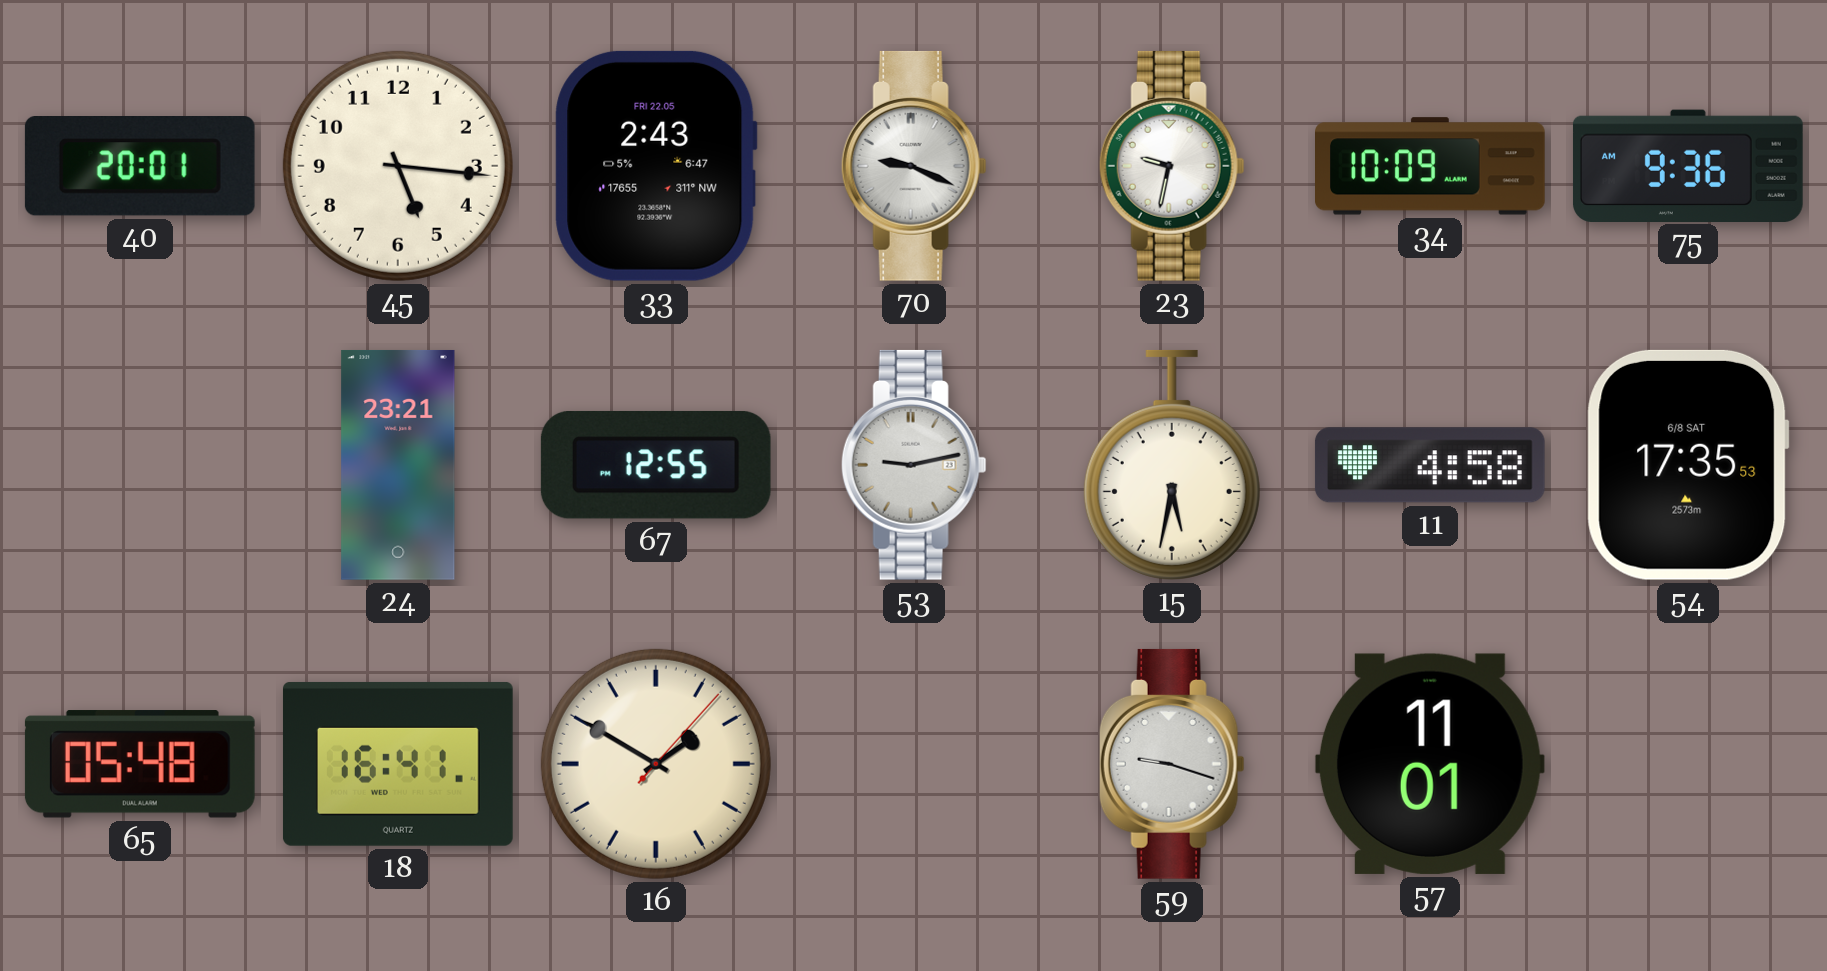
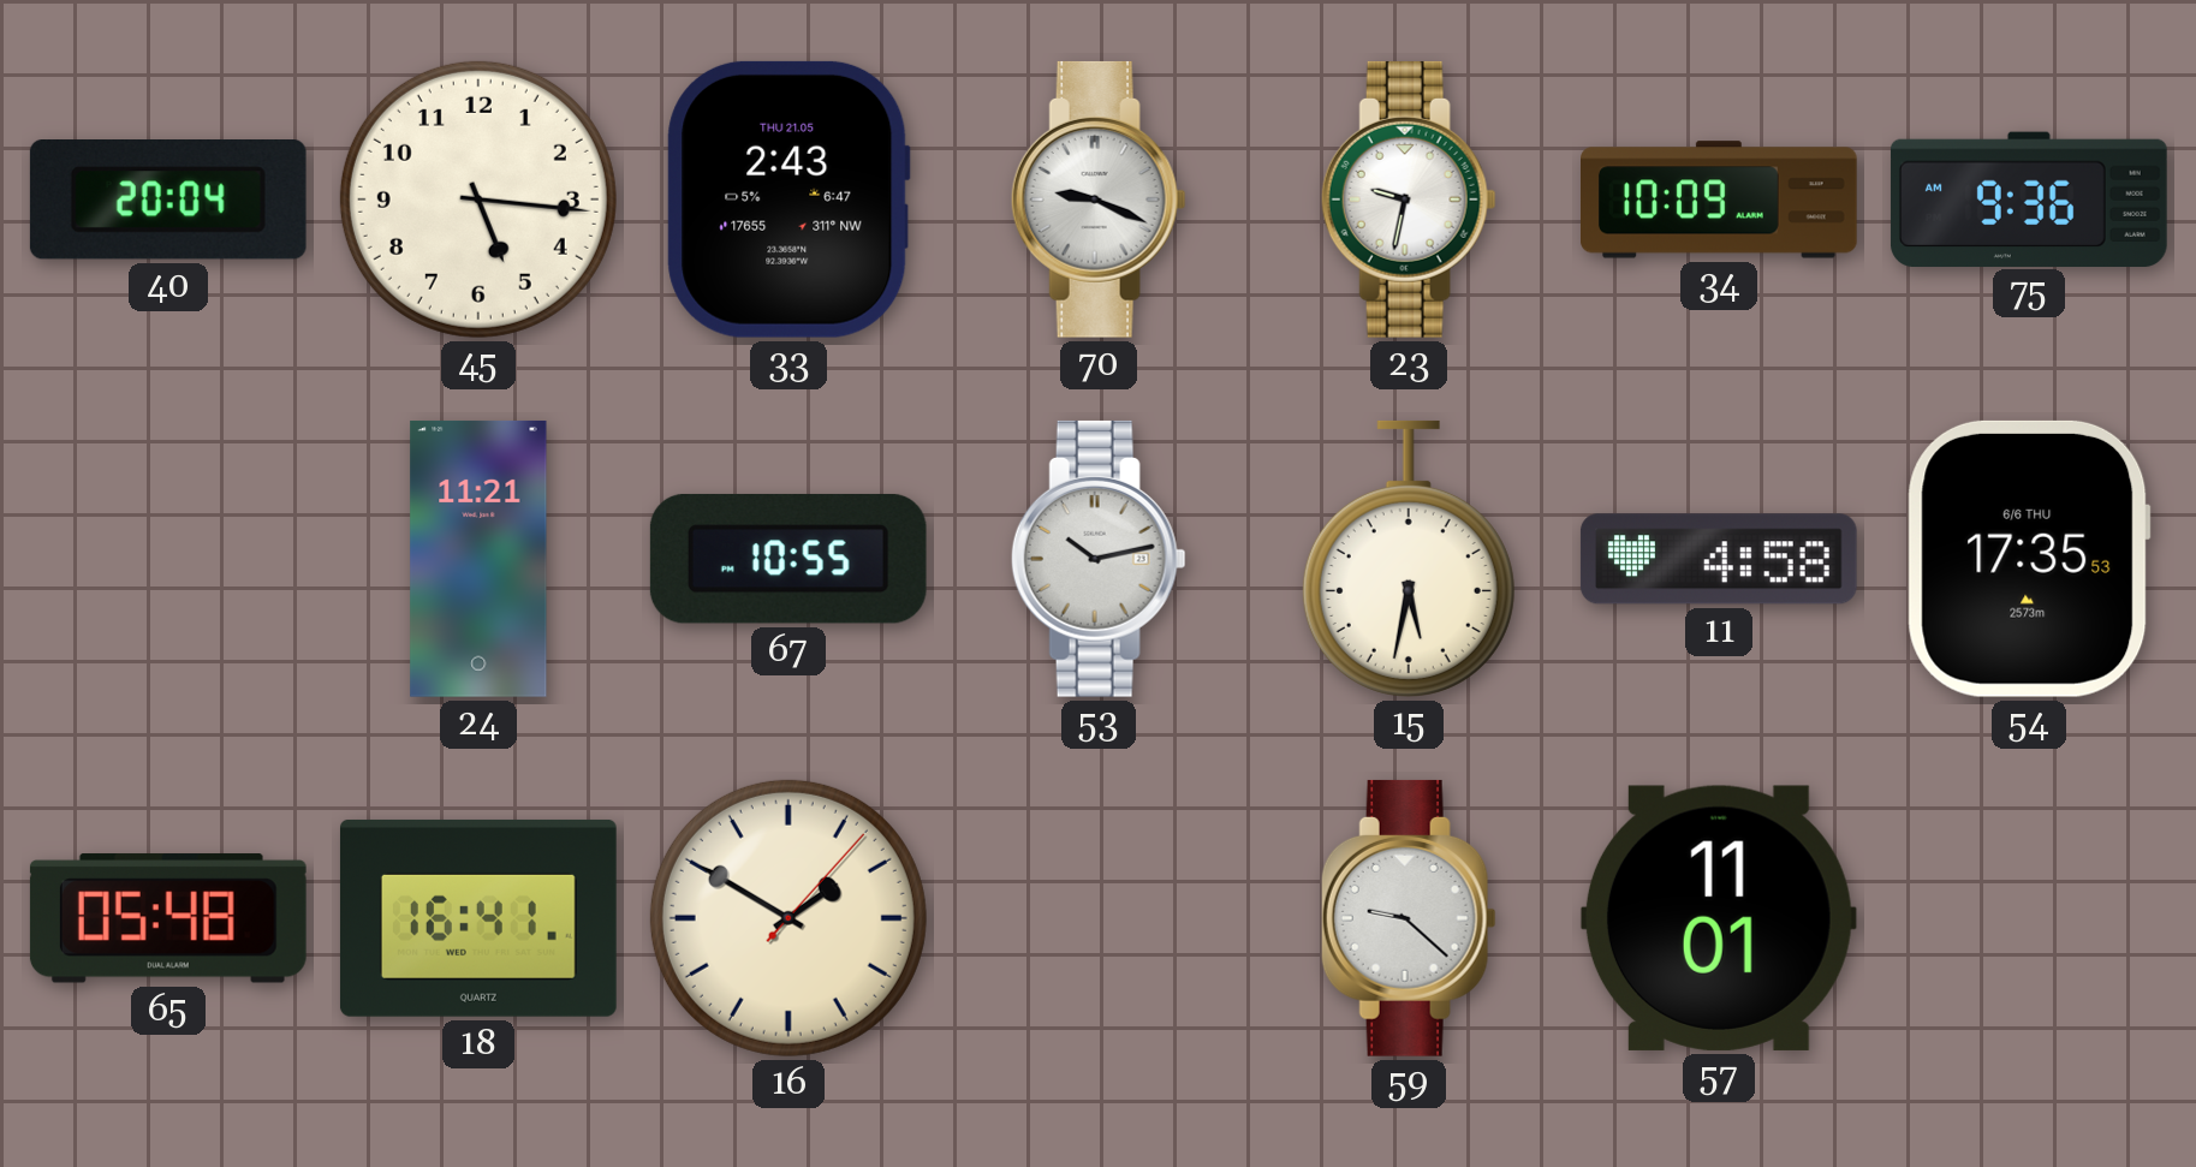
40: 20:01 -> 20:04 (168, 201)
33 date: FRI 22.05 -> THU 21.05 (788, 200)
24: 23:21 -> 11:21 (478, 559)
67: 12:55 -> 10:55 (788, 559)
53: 9:13 -> 10:13 (1099, 559)
54 date: 6/8 SAT -> 6/6 THU (2029, 559)
59: 9:18 -> 9:22 (1409, 918)
